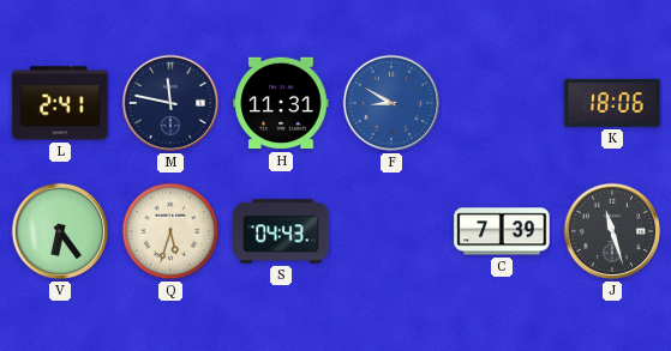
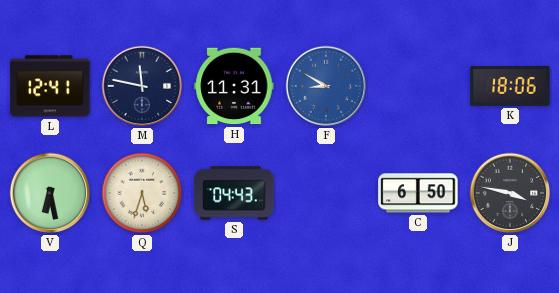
L: 2:41 -> 12:41 (50, 86)
V: 6:24 -> 6:28 (50, 193)
C: 7:39 -> 6:50 (418, 193)
J: 11:27 -> 3:47 (510, 193)
